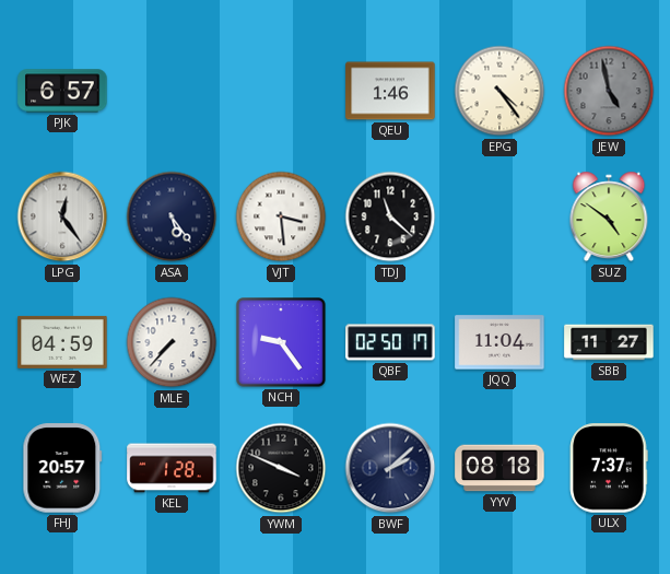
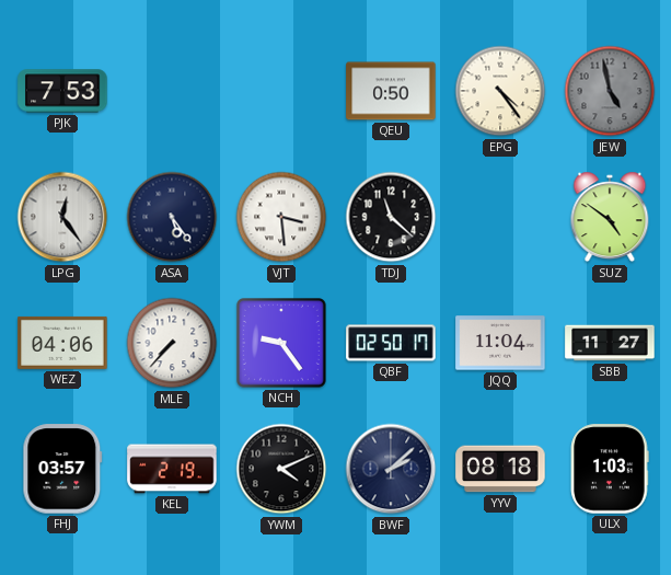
PJK: 6:57 -> 7:53 (62, 91)
QEU: 1:46 -> 0:50 (391, 91)
WEZ: 04:59 -> 04:06 (62, 343)
FHJ: 20:57 -> 03:57 (62, 469)
KEL: 1:28 -> 2:19 (172, 469)
YWM: 3:49 -> 4:11 (281, 469)
ULX: 7:37 -> 1:03 (610, 469)
